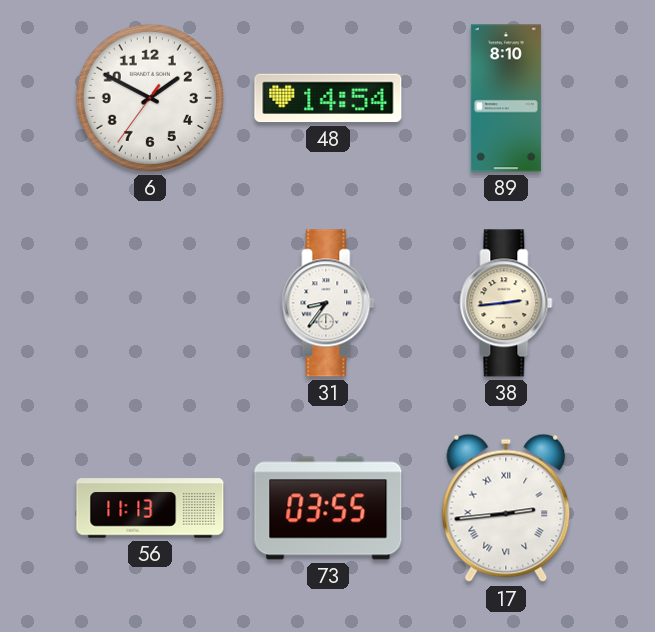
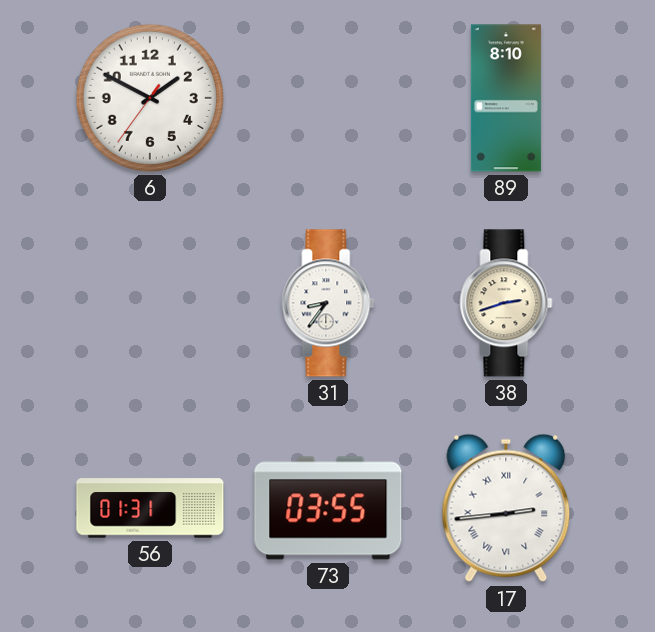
48: 14:54 -> none (328, 98)
38: 2:44 -> 2:42 (506, 303)
56: 11:13 -> 01:31 (150, 508)
